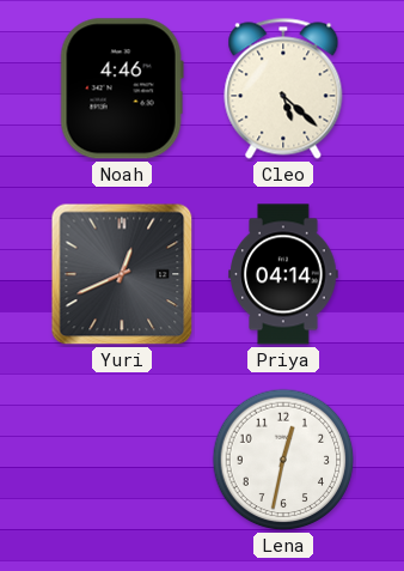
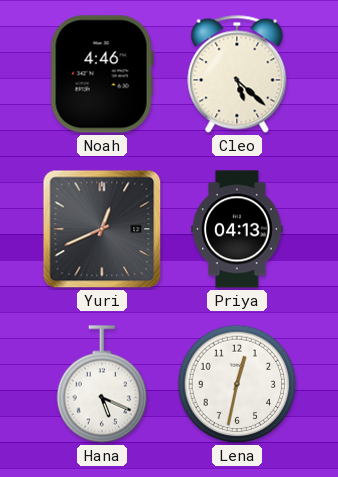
Priya: 04:14 -> 04:13 (237, 229)
Hana: none -> 5:19 (102, 384)
